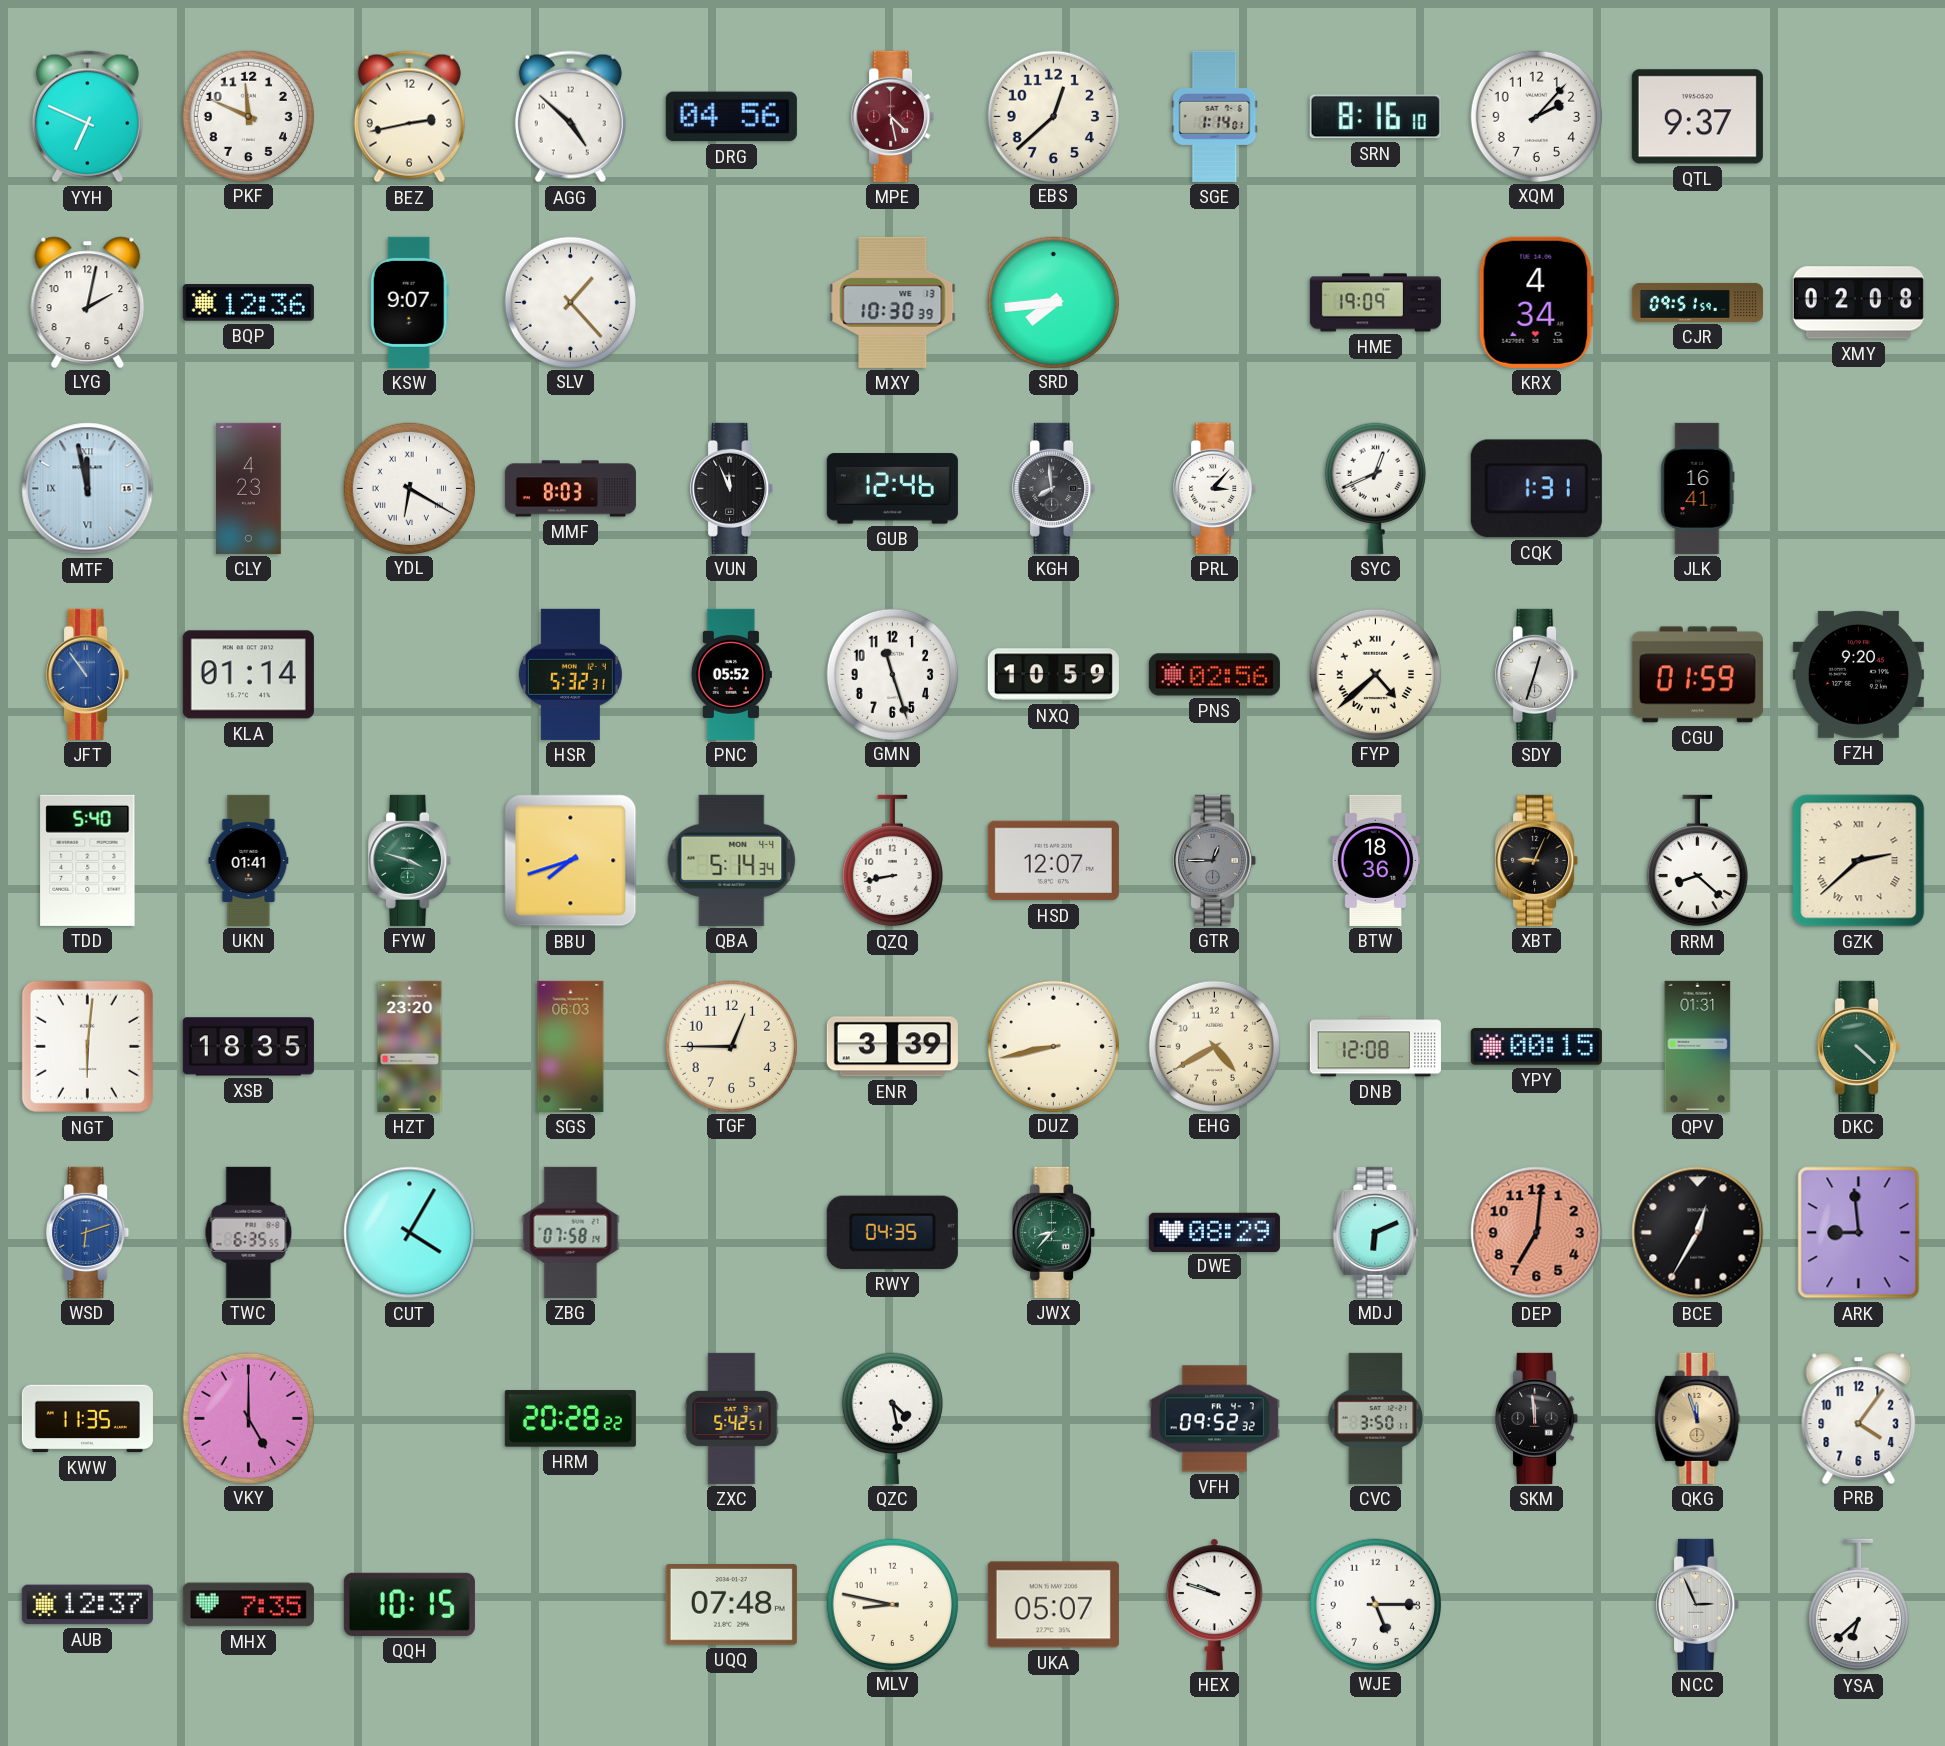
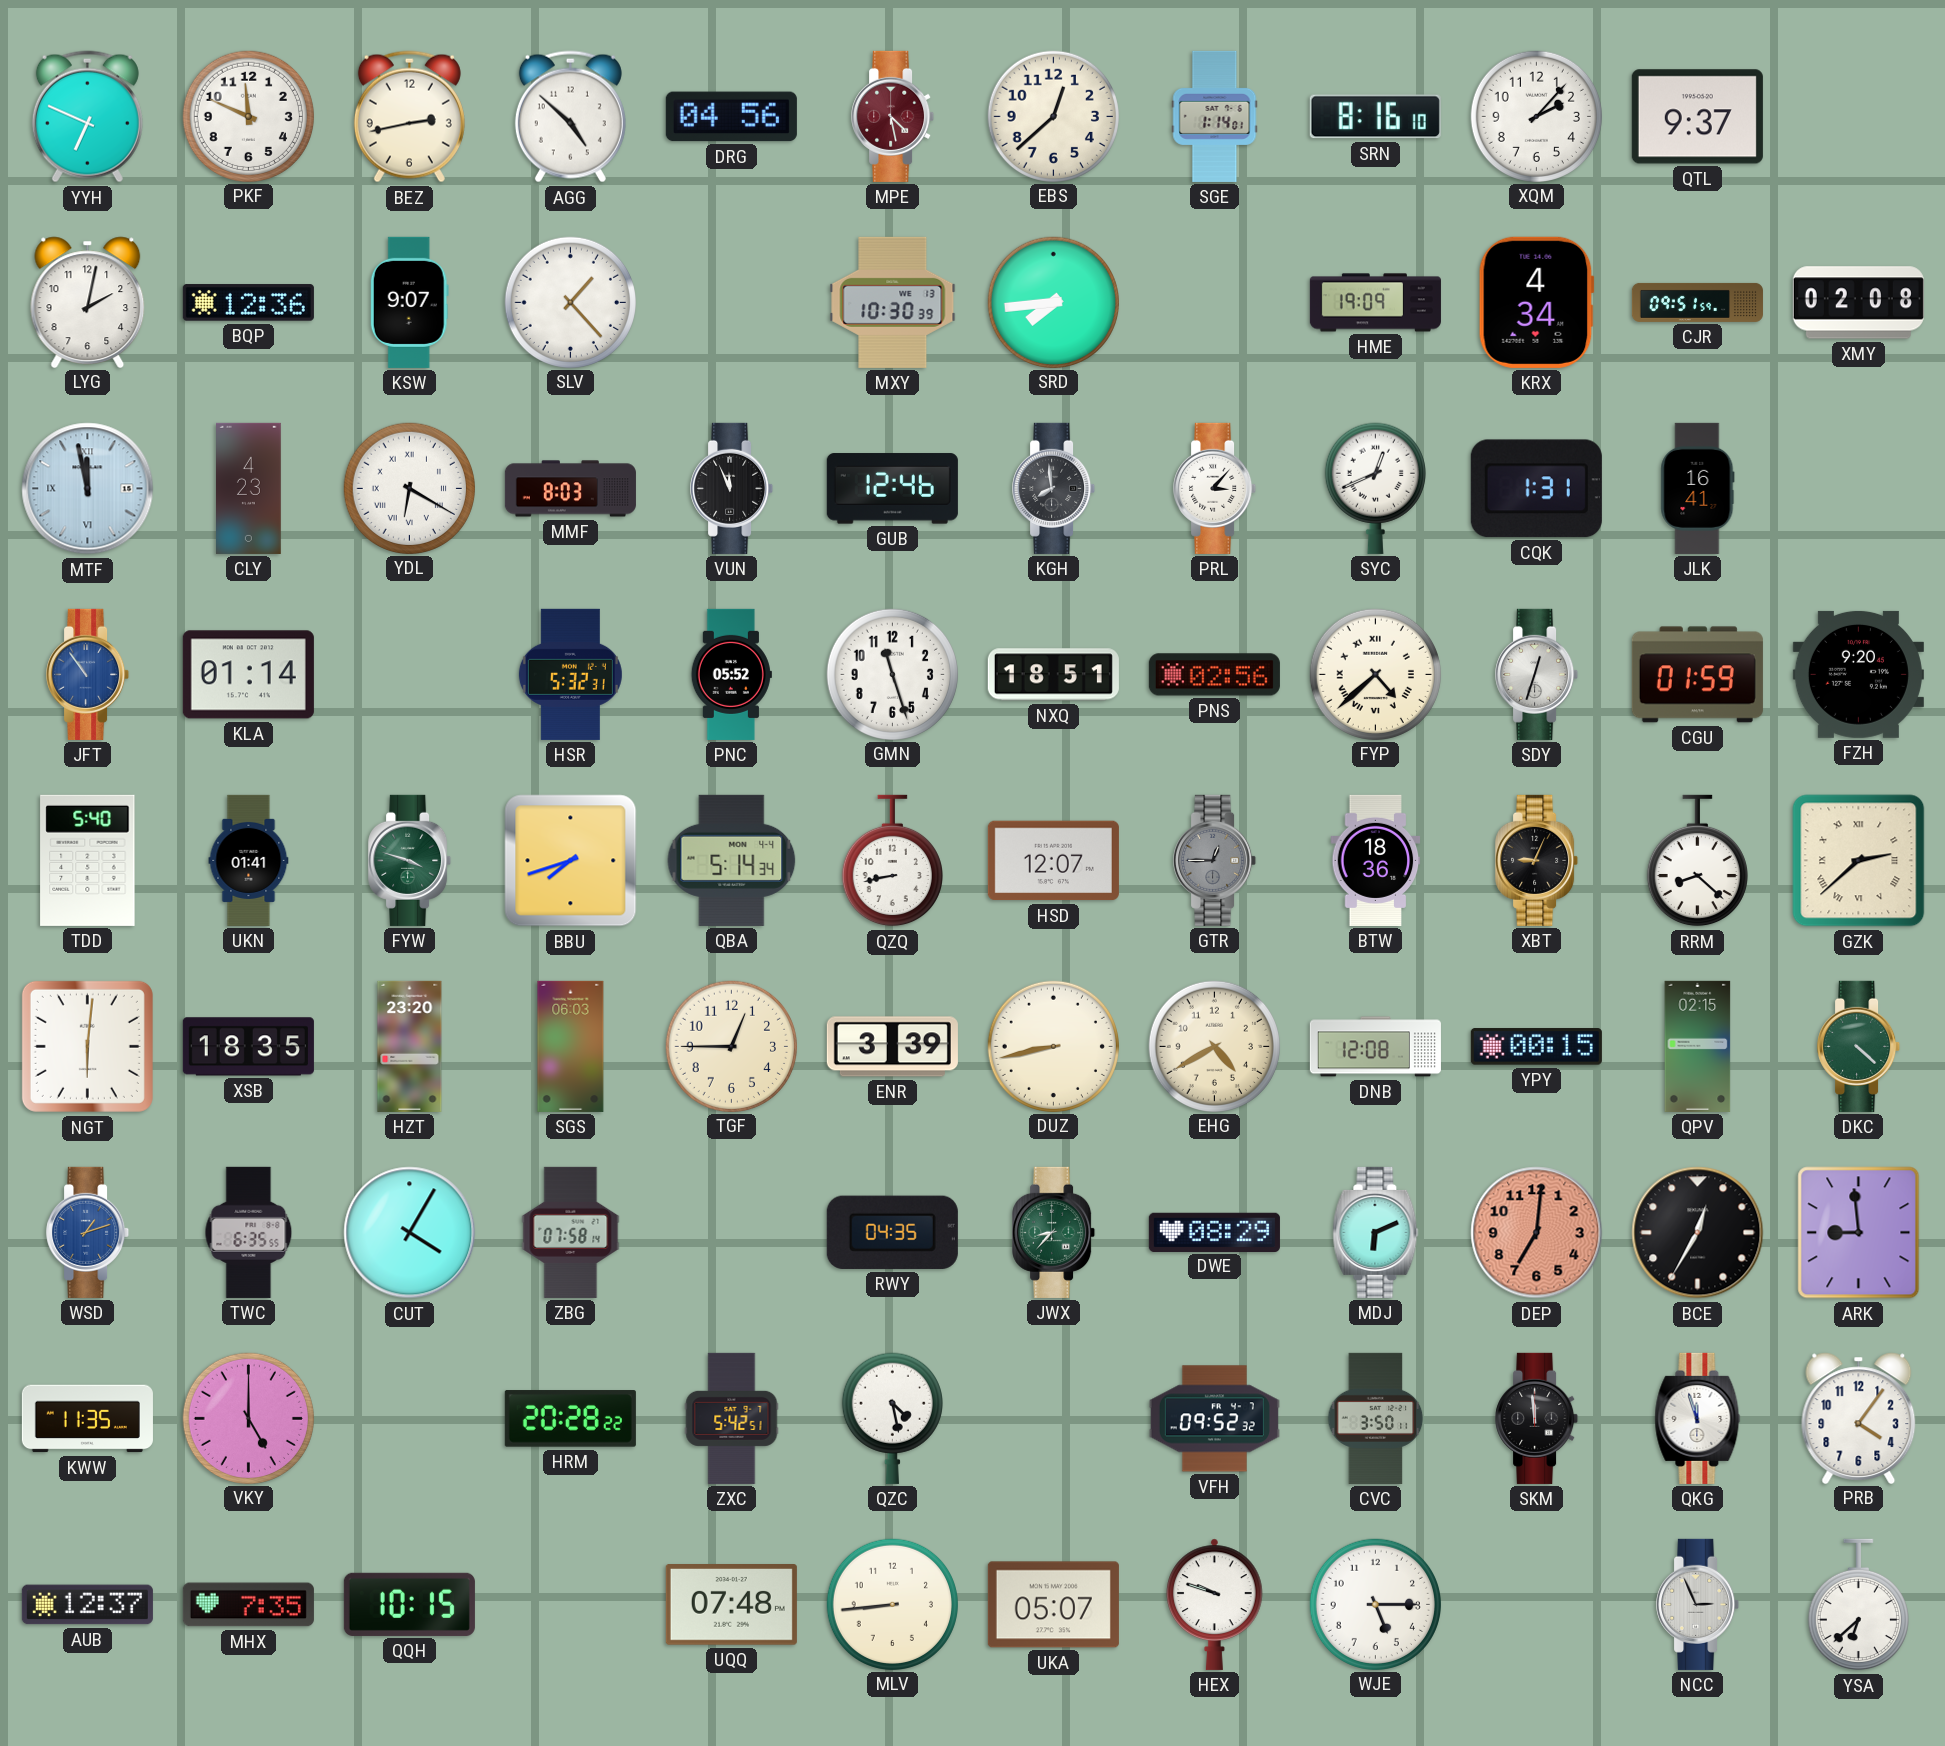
NXQ: 10:59 -> 18:51 (1053, 675)
QPV: 01:31 -> 02:15 (1698, 1046)
WSD: 6:12 -> 1:12 (88, 1232)
QKG dial: champagne -> white (1698, 1418)
MLV: 8:47 -> 8:44 (892, 1604)
